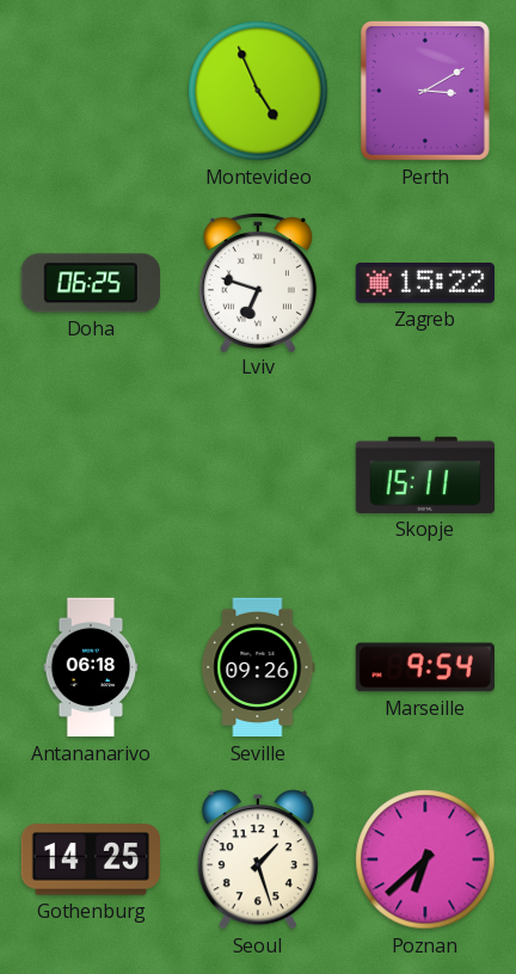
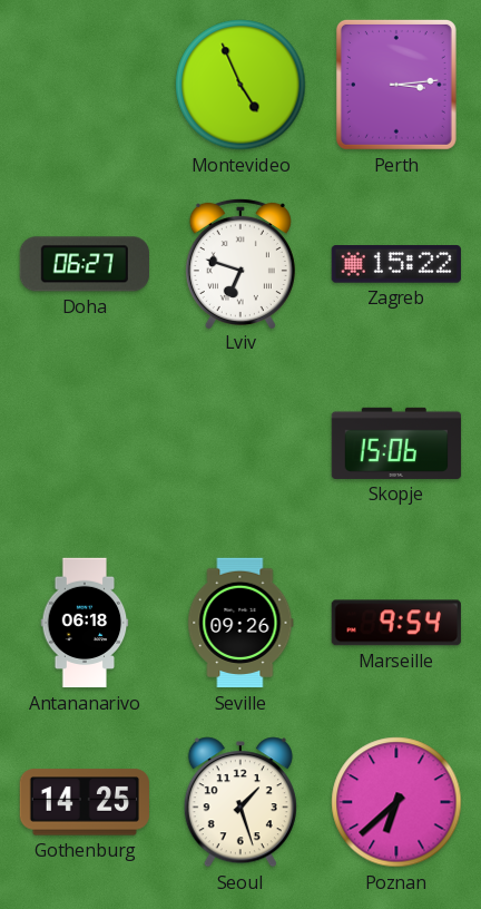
Perth: 3:10 -> 3:14 (396, 85)
Doha: 06:25 -> 06:27 (85, 264)
Skopje: 15:11 -> 15:06 (396, 443)
